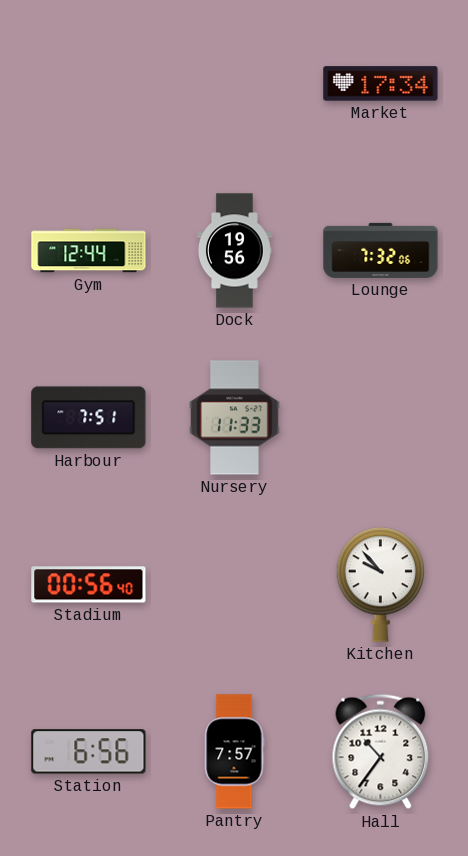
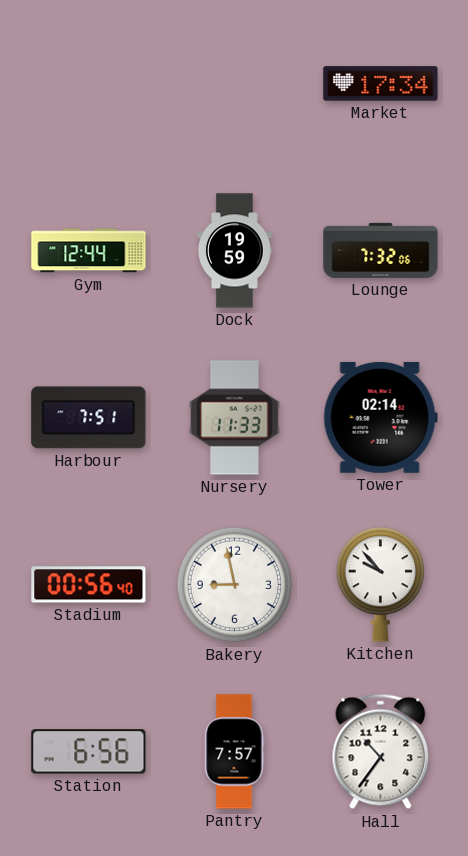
Dock: 19:56 -> 19:59 (234, 251)
Tower: none -> 02:14 (380, 417)
Bakery: none -> 8:58 (235, 585)
